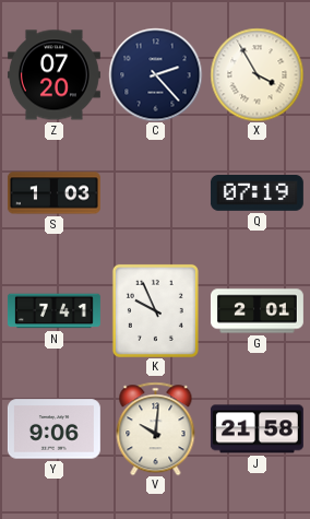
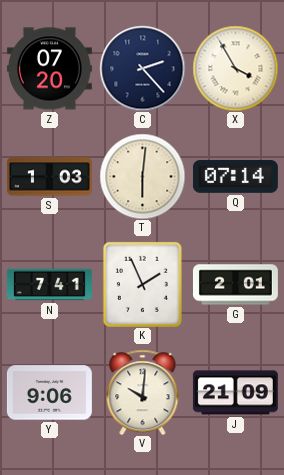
T: none -> 6:01 (142, 176)
Q: 07:19 -> 07:14 (235, 177)
K: 9:56 -> 1:56 (142, 284)
J: 21:58 -> 21:09 (235, 393)
